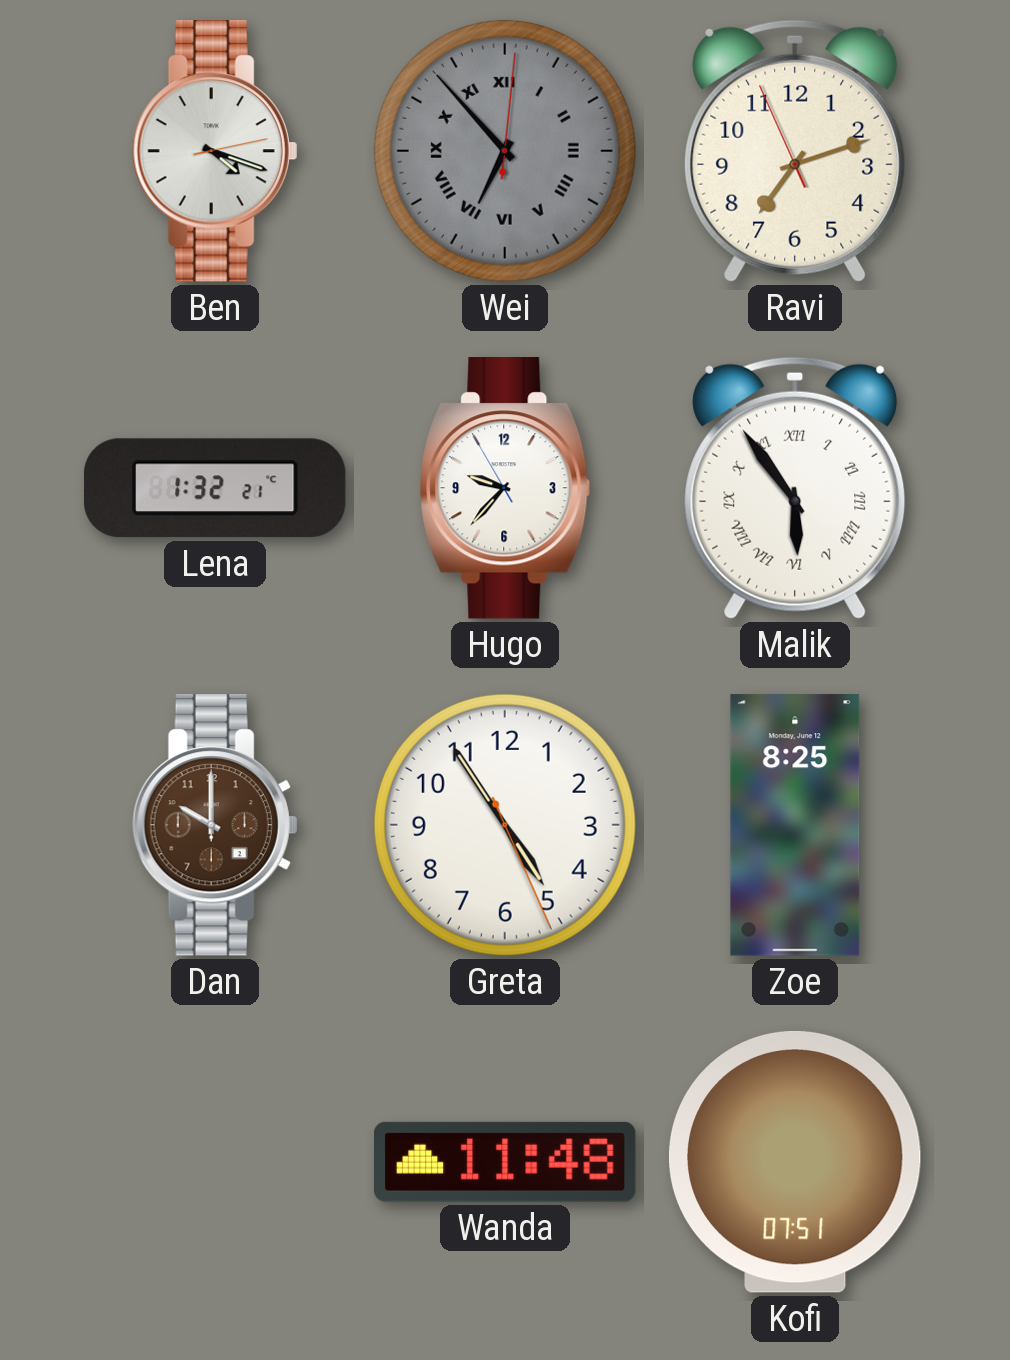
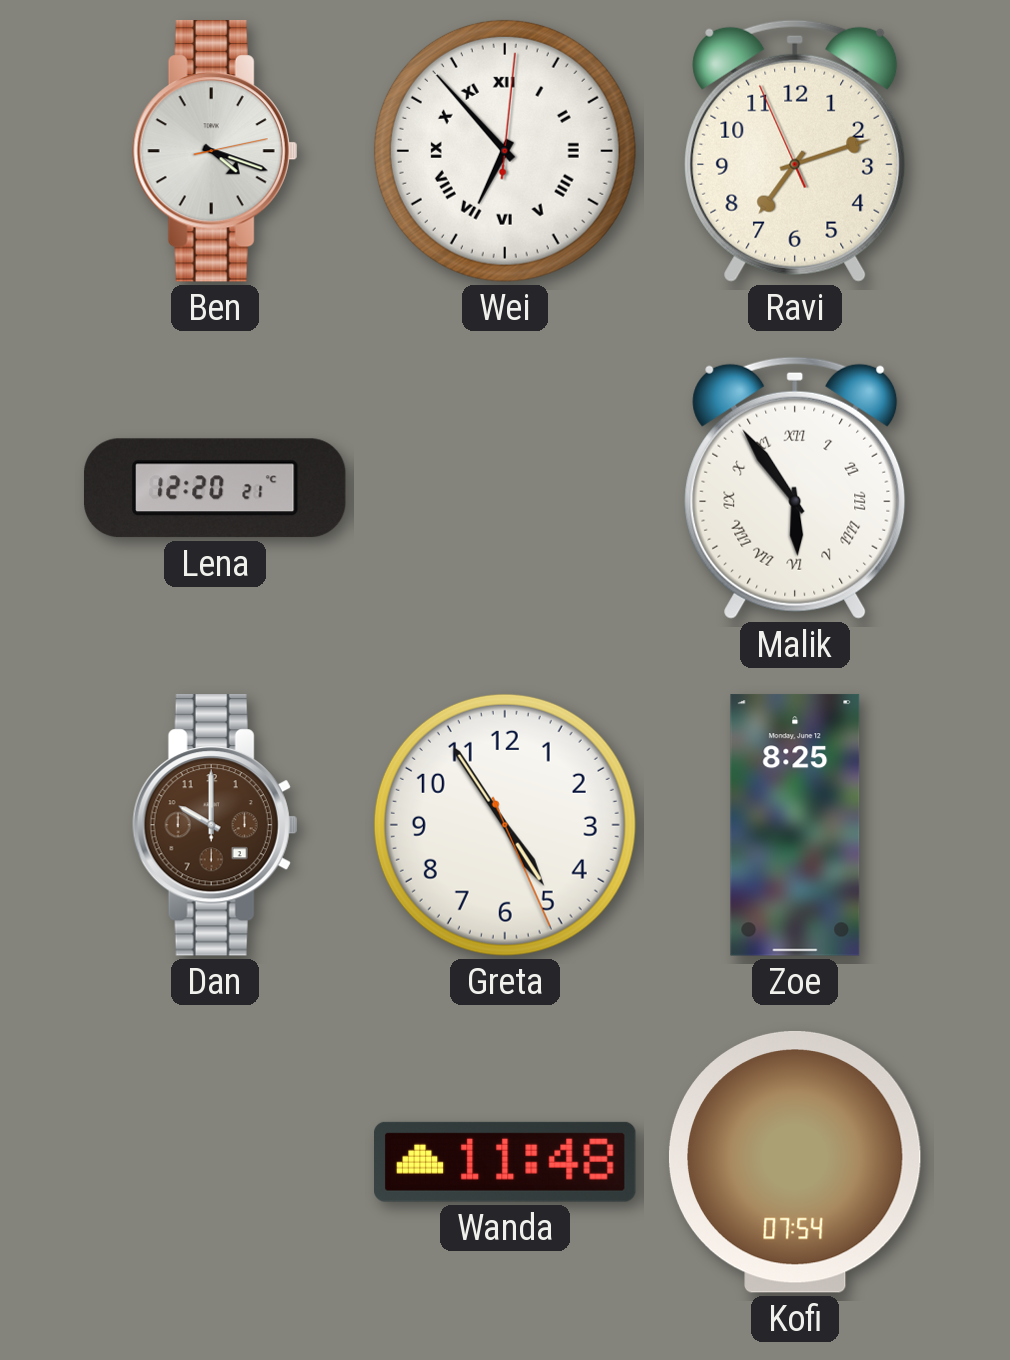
Wei dial: grey -> white (505, 151)
Lena: 1:32 -> 12:20 (215, 488)
Hugo: 9:36 -> none (505, 488)
Kofi: 07:51 -> 07:54 (795, 1162)
